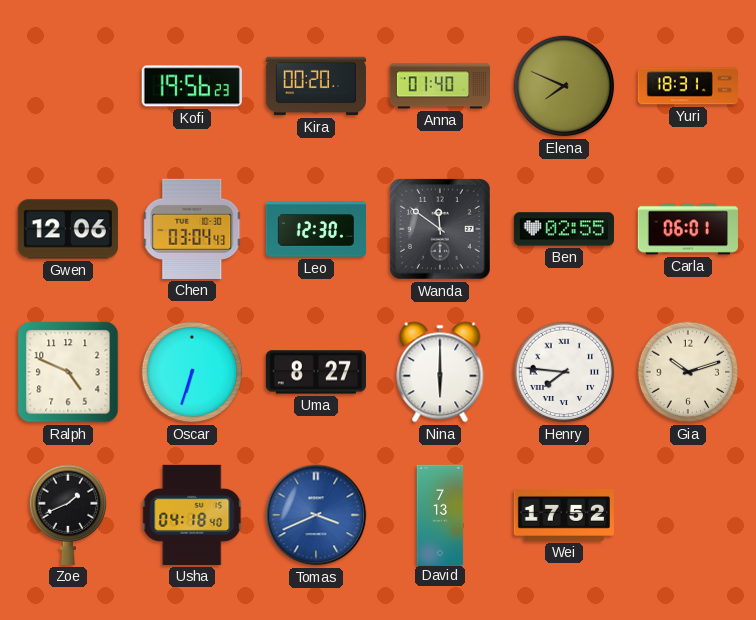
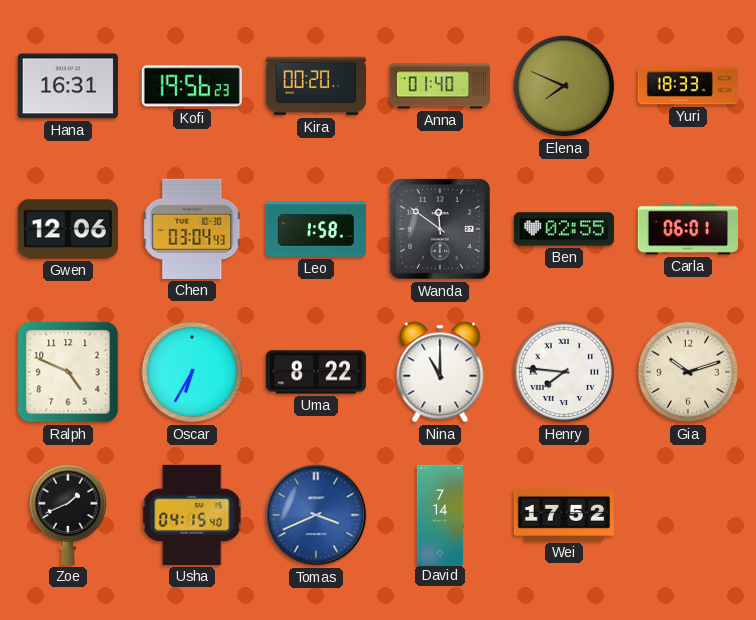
Hana: none -> 16:31 (68, 86)
Yuri: 18:31 -> 18:33 (688, 86)
Leo: 12:30 -> 1:58 (315, 229)
Oscar: 6:33 -> 6:35 (192, 372)
Uma: 8:27 -> 8:22 (316, 372)
Nina: 6:00 -> 11:00 (440, 372)
Usha: 04:18 -> 04:15 (193, 515)
David: 7:13 -> 7:14 (440, 514)
